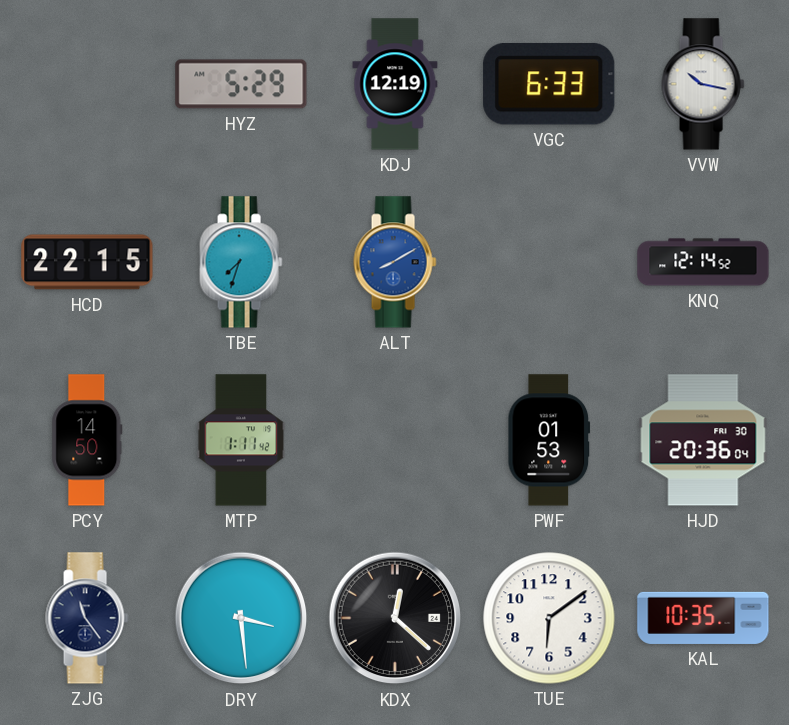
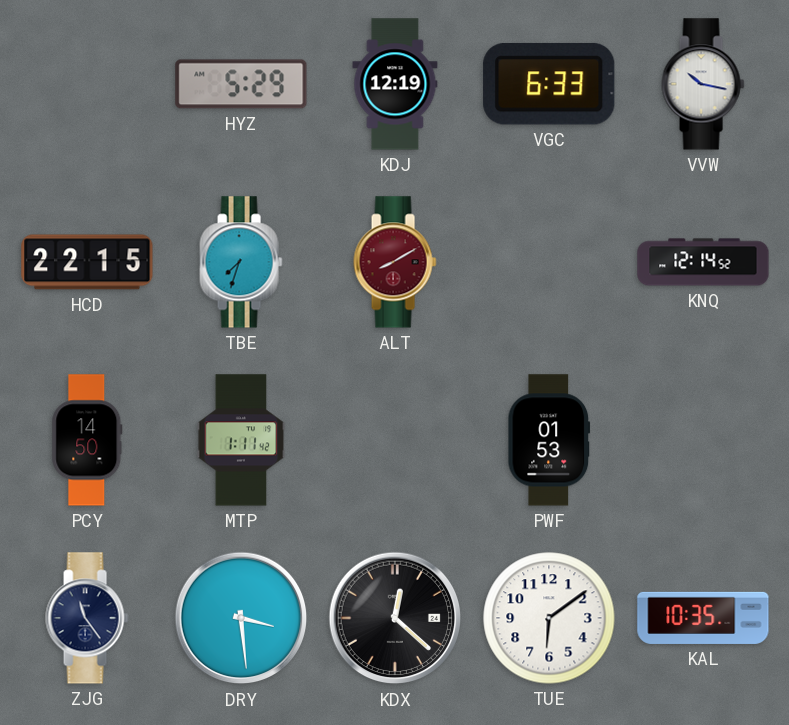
ALT dial: blue -> burgundy (395, 262)
HJD: 20:36 -> none (703, 440)
